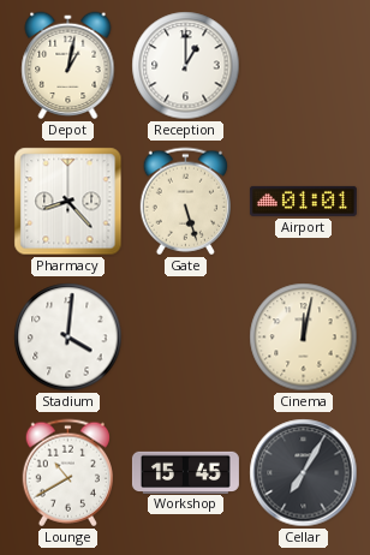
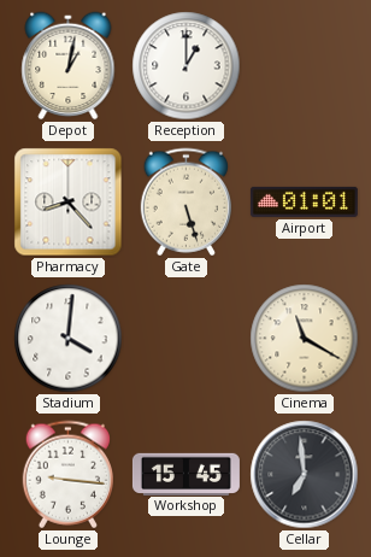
Cinema: 12:02 -> 11:20 (305, 339)
Lounge: 10:40 -> 9:16 (67, 475)
Cellar: 7:05 -> 6:59 (305, 475)
